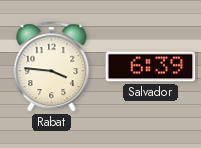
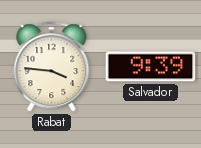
Salvador: 6:39 -> 9:39 (151, 67)
